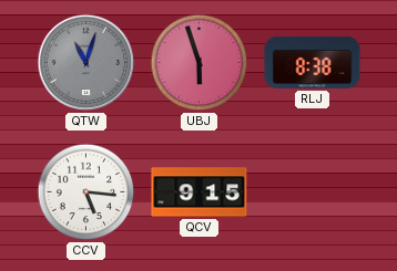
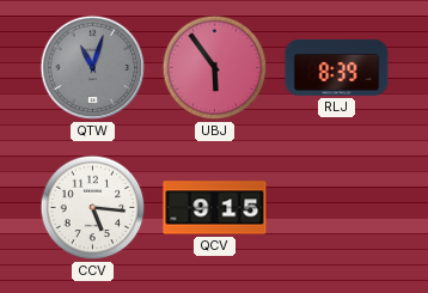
UBJ: 5:57 -> 5:54 (215, 68)
RLJ: 8:38 -> 8:39 (337, 67)
